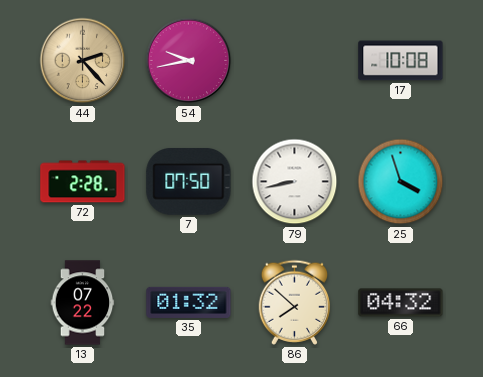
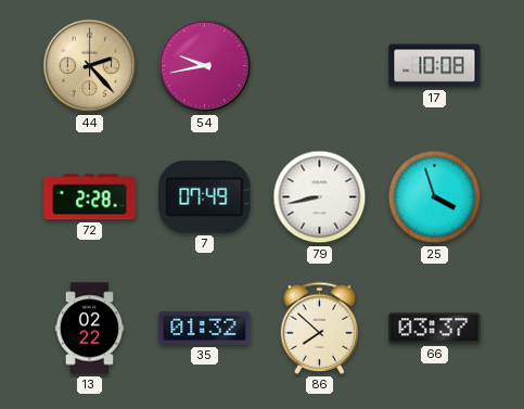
7: 07:50 -> 07:49 (205, 196)
13: 07:22 -> 02:22 (90, 329)
66: 04:32 -> 03:37 (435, 329)
